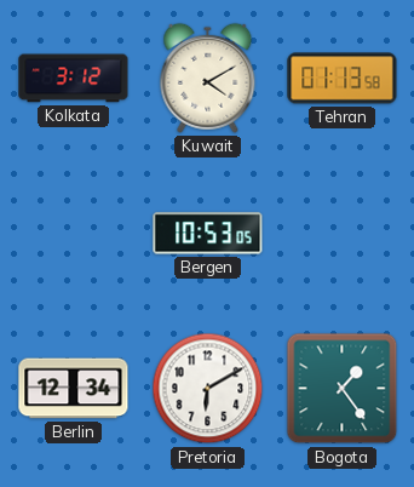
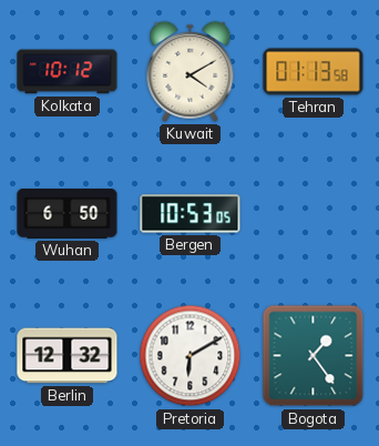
Kolkata: 3:12 -> 10:12 (68, 72)
Wuhan: none -> 6:50 (68, 214)
Berlin: 12:34 -> 12:32 (68, 356)
